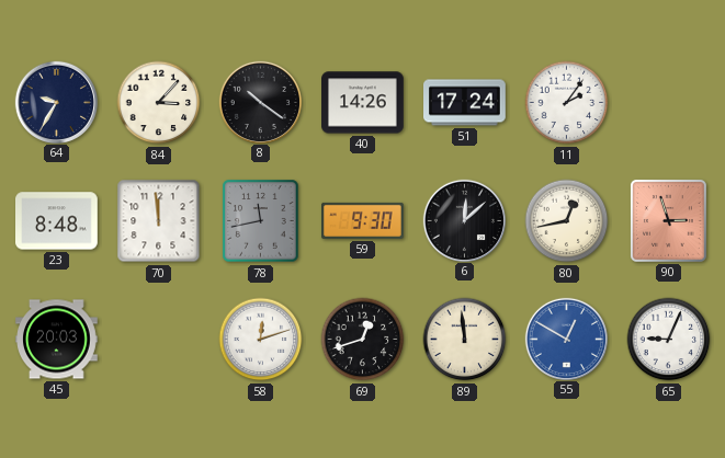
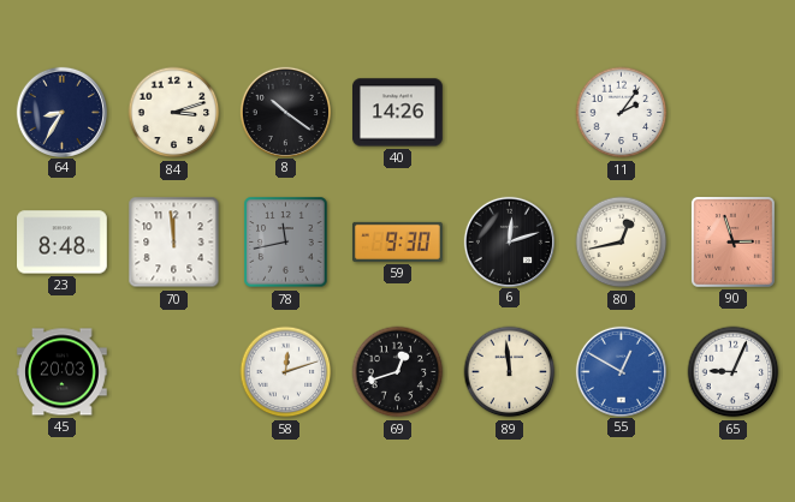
64: 9:35 -> 8:35 (61, 112)
84: 3:07 -> 3:12 (174, 113)
51: 17:24 -> none (465, 103)
6: 12:08 -> 12:12 (509, 241)
